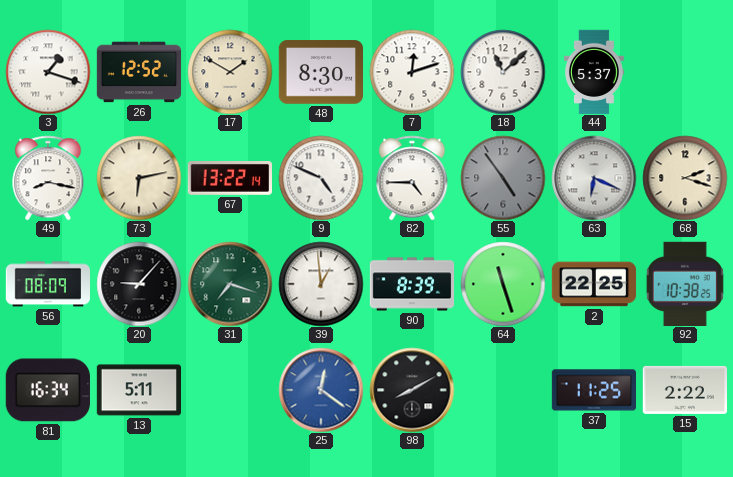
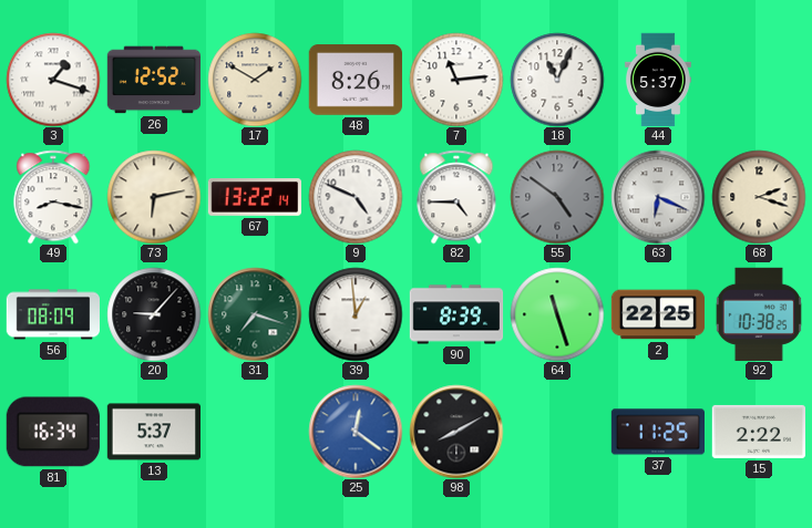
48: 8:30 -> 8:26 (354, 80)
7: 12:12 -> 11:14 (456, 80)
18: 11:08 -> 11:04 (557, 80)
55: 4:54 -> 4:51 (557, 197)
13: 5:11 -> 5:37 (153, 432)
